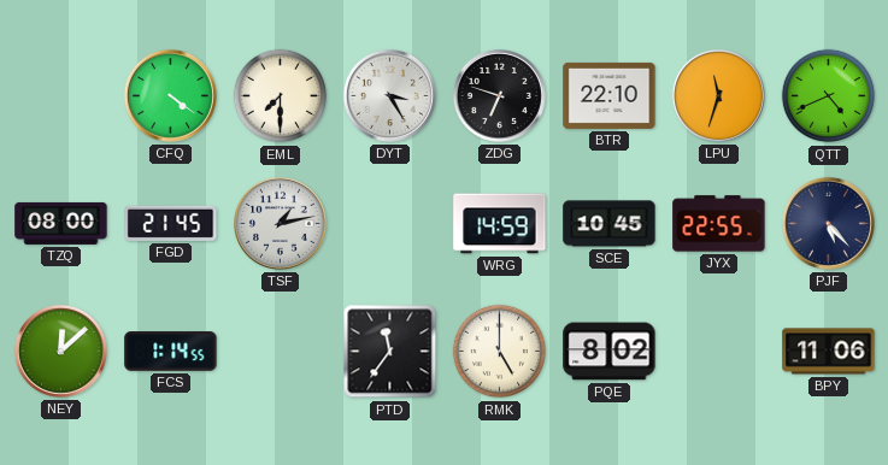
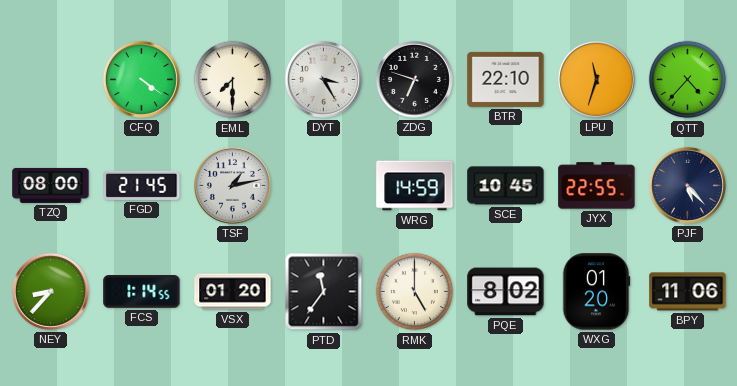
QTT: 4:41 -> 4:37 (688, 80)
NEY: 12:08 -> 8:37 (50, 291)
VSX: none -> 01:20 (233, 292)
WXG: none -> 01:20 (596, 292)
